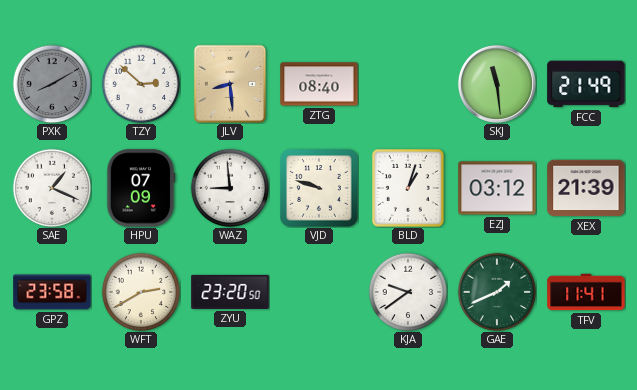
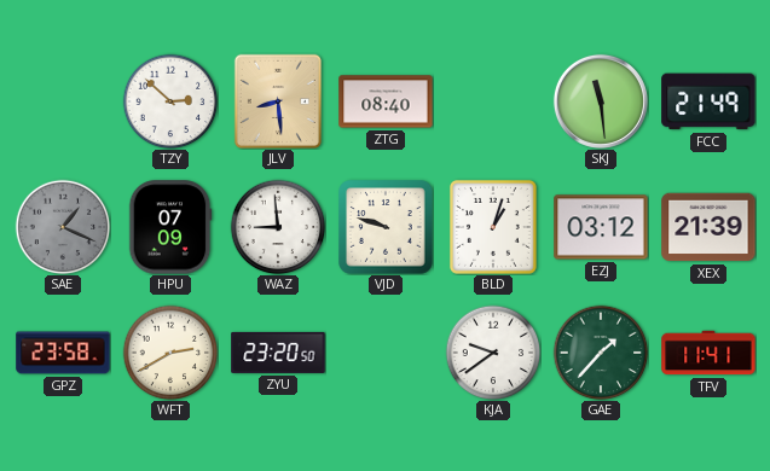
PXK: 8:10 -> none (52, 84)
SAE dial: white -> grey (63, 227)
GAE: 1:41 -> 1:37 (601, 353)
